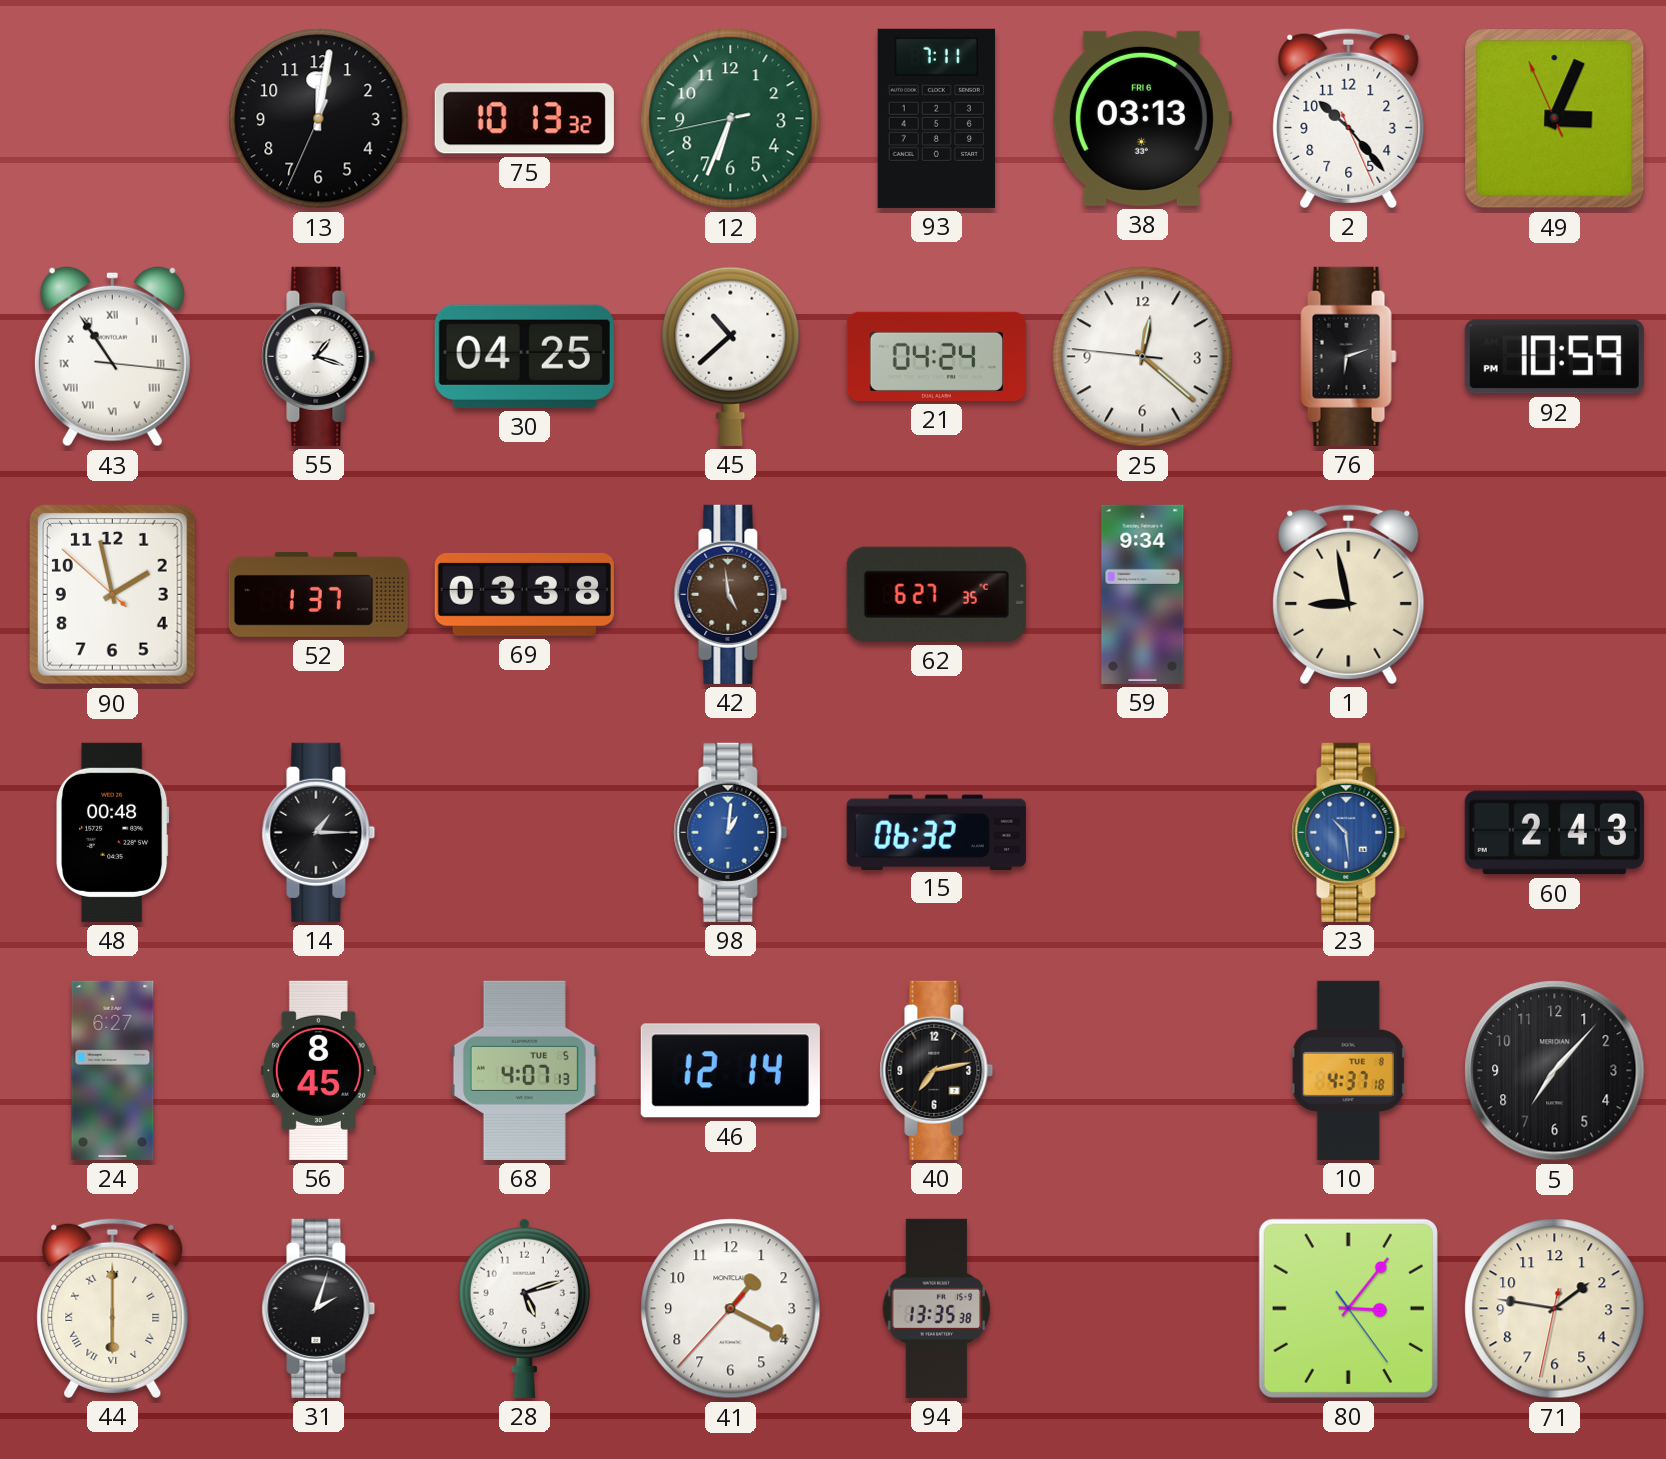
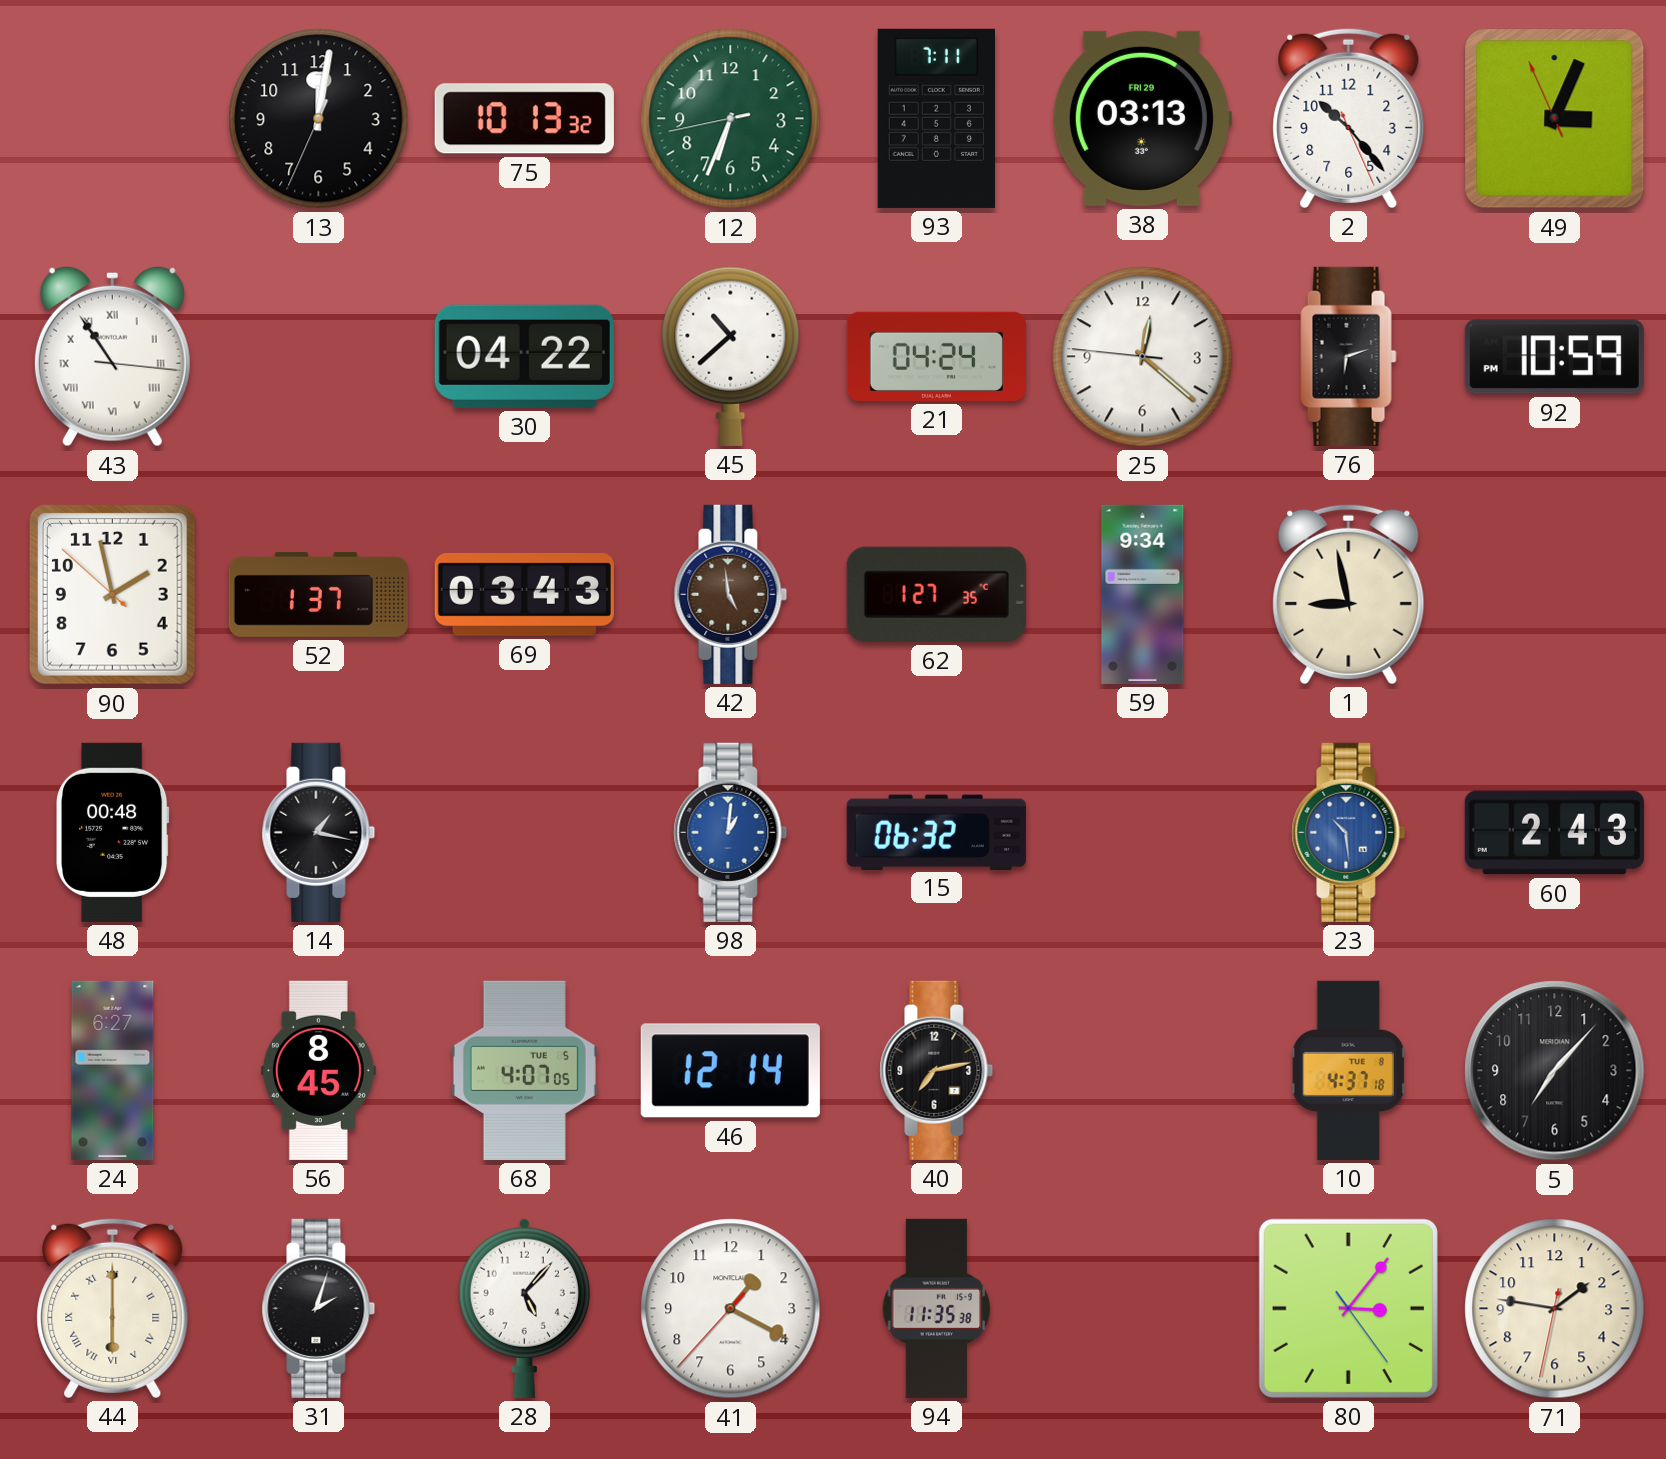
38 date: FRI 6 -> FRI 29 (1142, 118)
55: 1:18 -> none (319, 356)
30: 04:25 -> 04:22 (524, 356)
69: 03:38 -> 03:43 (524, 594)
62: 6:27 -> 1:27 (936, 594)
14: 1:15 -> 1:17 (319, 832)
68: 4:07:13 -> 4:07:05 (524, 1070)
28: 5:12 -> 5:07 (524, 1308)
94: 13:35 -> 11:35 (937, 1308)
